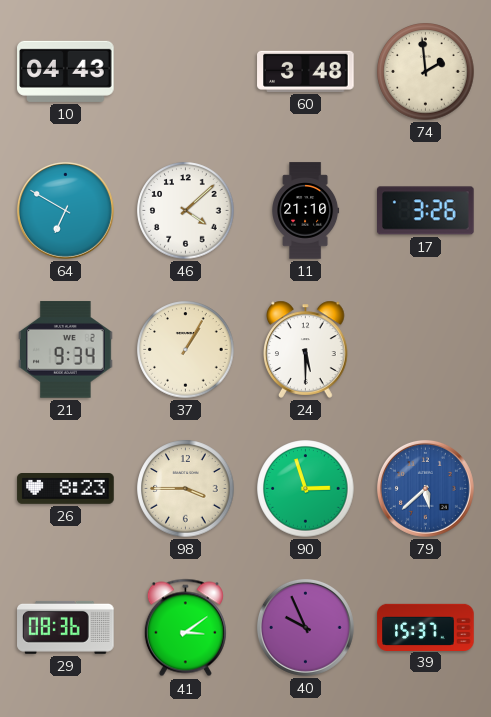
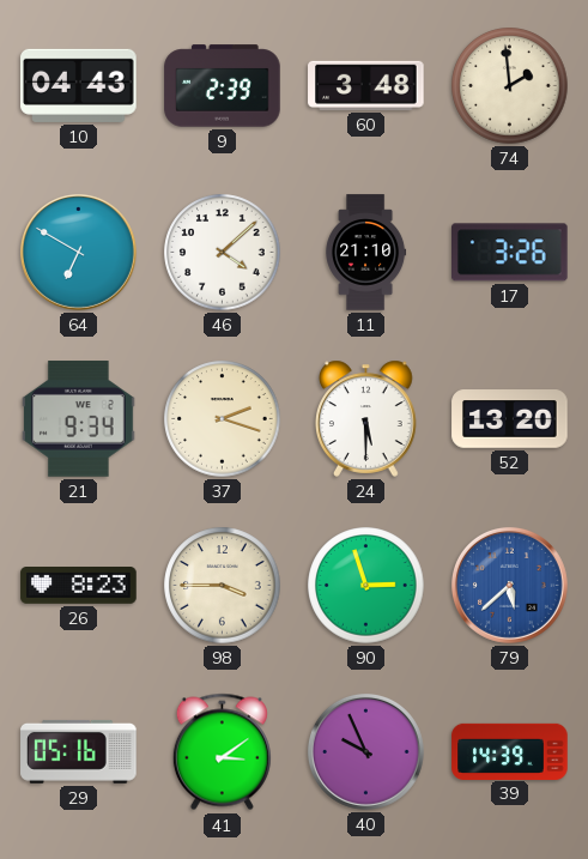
9: none -> 2:39 (223, 86)
37: 1:05 -> 2:18 (223, 419)
52: none -> 13:20 (510, 419)
29: 08:36 -> 05:16 (79, 751)
39: 15:37 -> 14:39 (510, 751)
